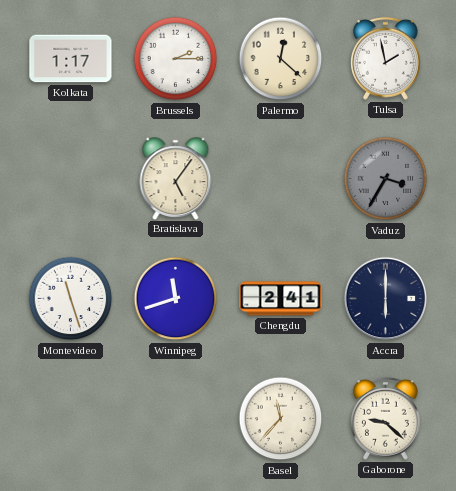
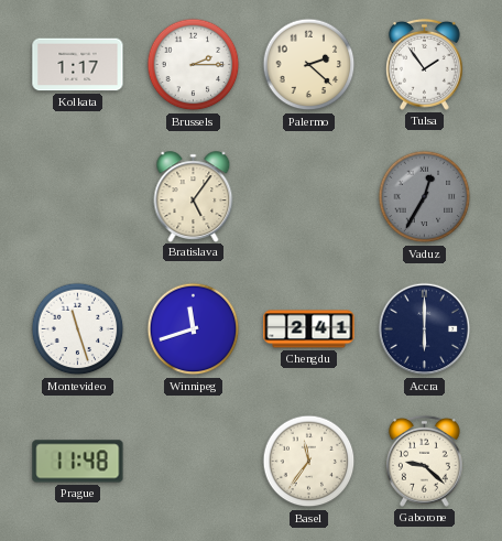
Palermo: 12:22 -> 2:22 (309, 65)
Tulsa: 1:58 -> 1:54 (424, 64)
Vaduz: 3:35 -> 12:35 (425, 197)
Prague: none -> 11:48 (78, 462)
Basel: 11:37 -> 11:36 (309, 462)
